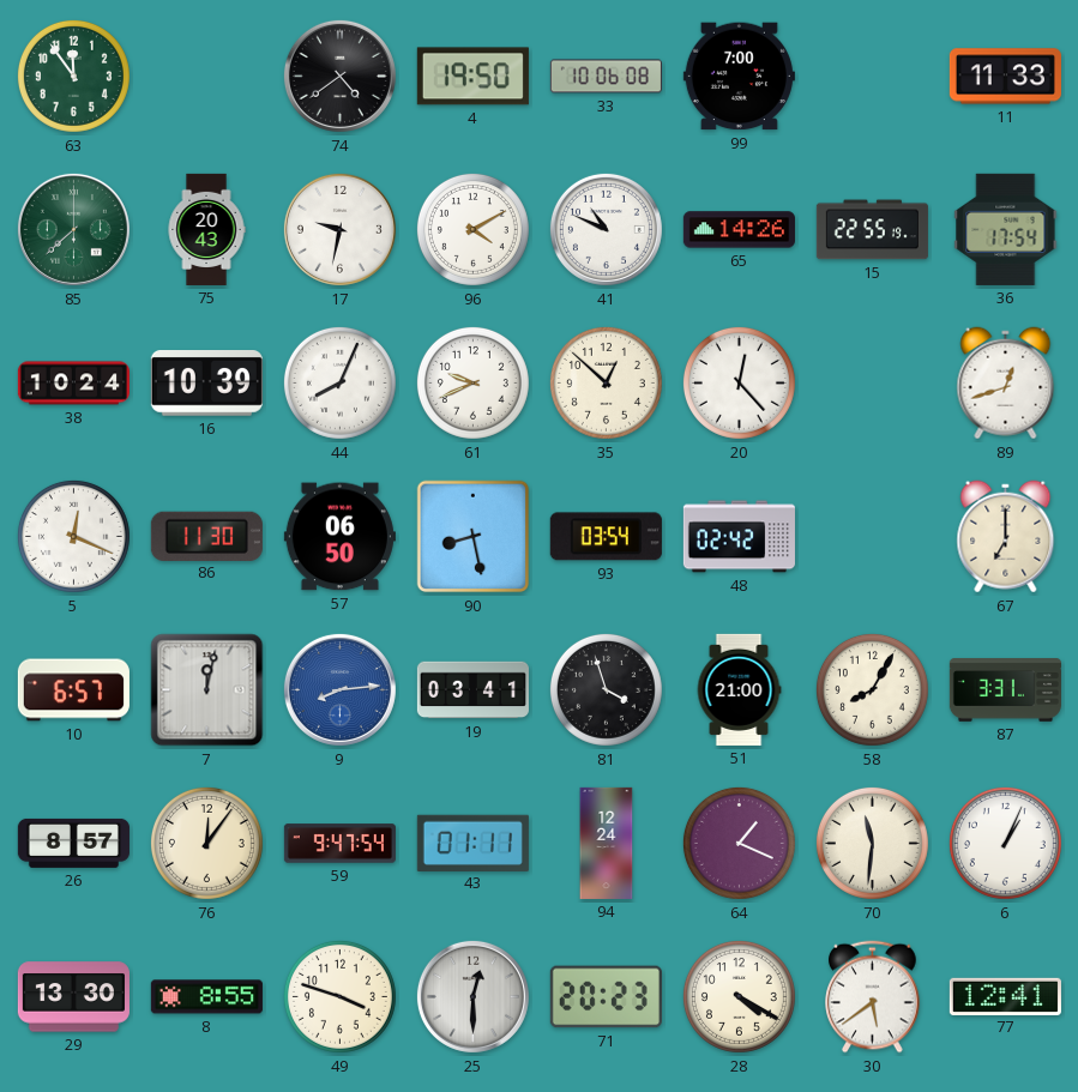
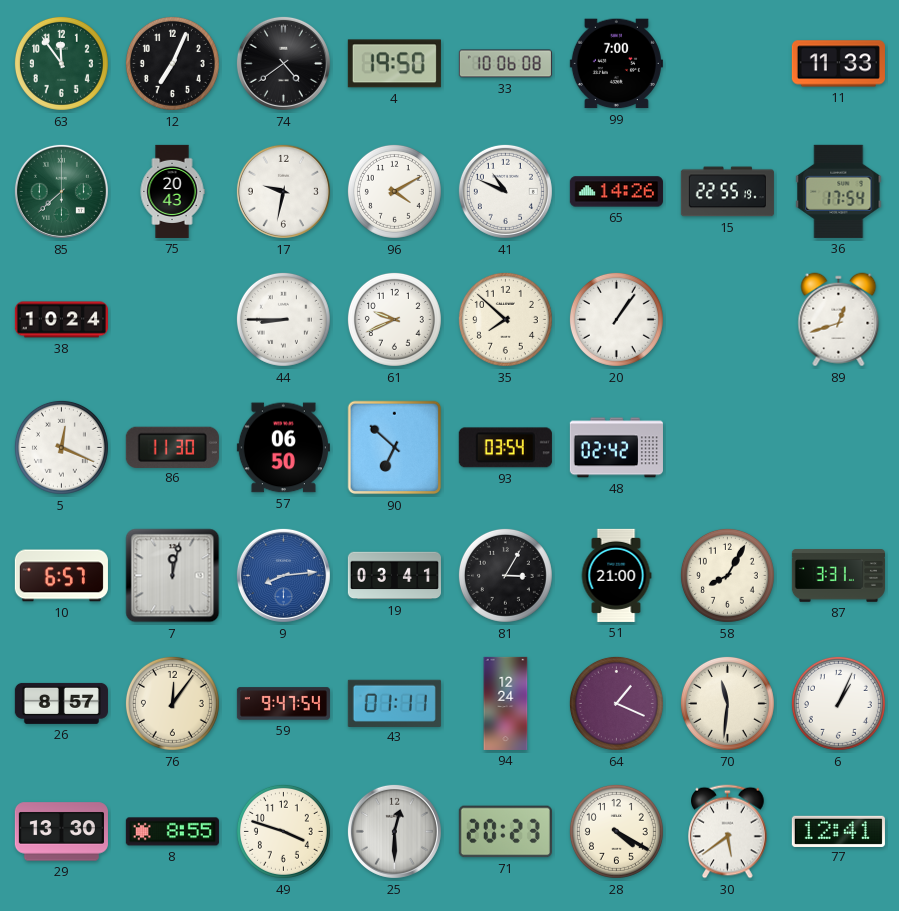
12: none -> 7:04 (172, 63)
16: 10:39 -> none (206, 384)
44: 8:04 -> 8:45 (283, 319)
35: 12:52 -> 7:52 (505, 319)
20: 12:23 -> 1:06 (616, 319)
90: 8:28 -> 6:52 (395, 448)
67: 7:00 -> none (1006, 537)
81: 3:57 -> 3:05 (505, 575)
